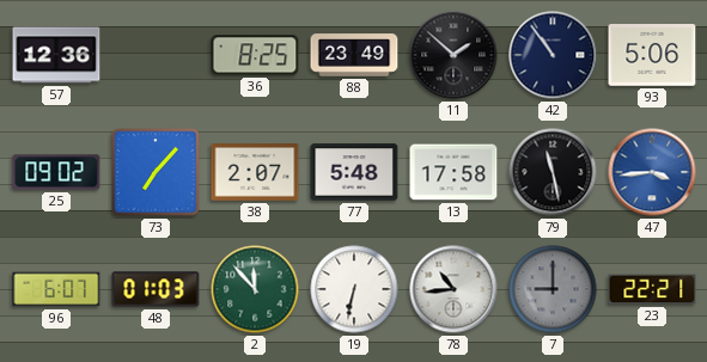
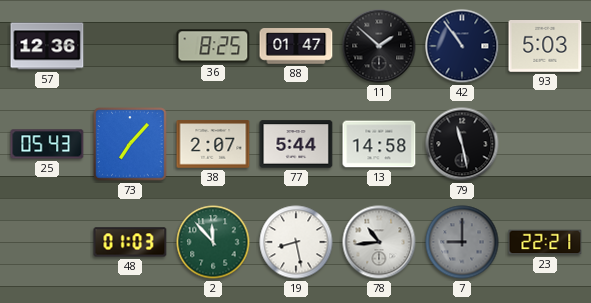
88: 23:49 -> 01:47 (296, 46)
93: 5:06 -> 5:03 (545, 46)
25: 09:02 -> 05:43 (47, 144)
77: 5:48 -> 5:44 (296, 144)
13: 17:58 -> 14:58 (379, 144)
47: 3:44 -> none (652, 172)
96: 6:07 -> none (56, 289)
19: 6:32 -> 8:28 (296, 242)
